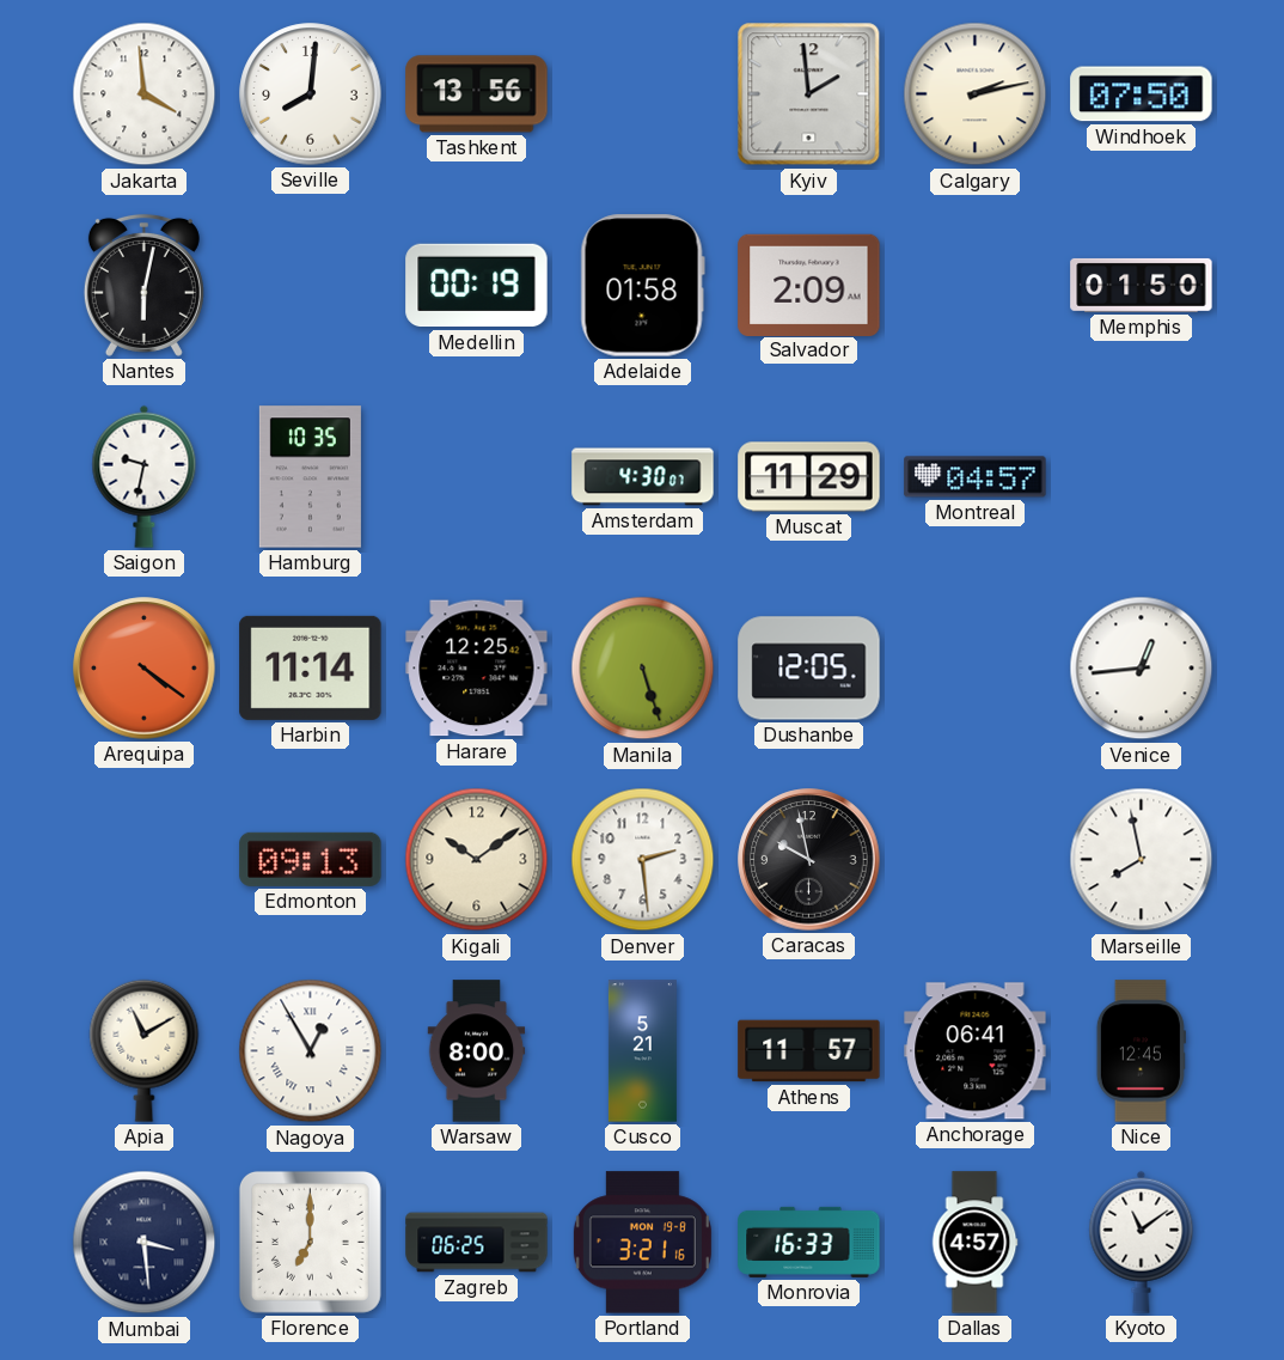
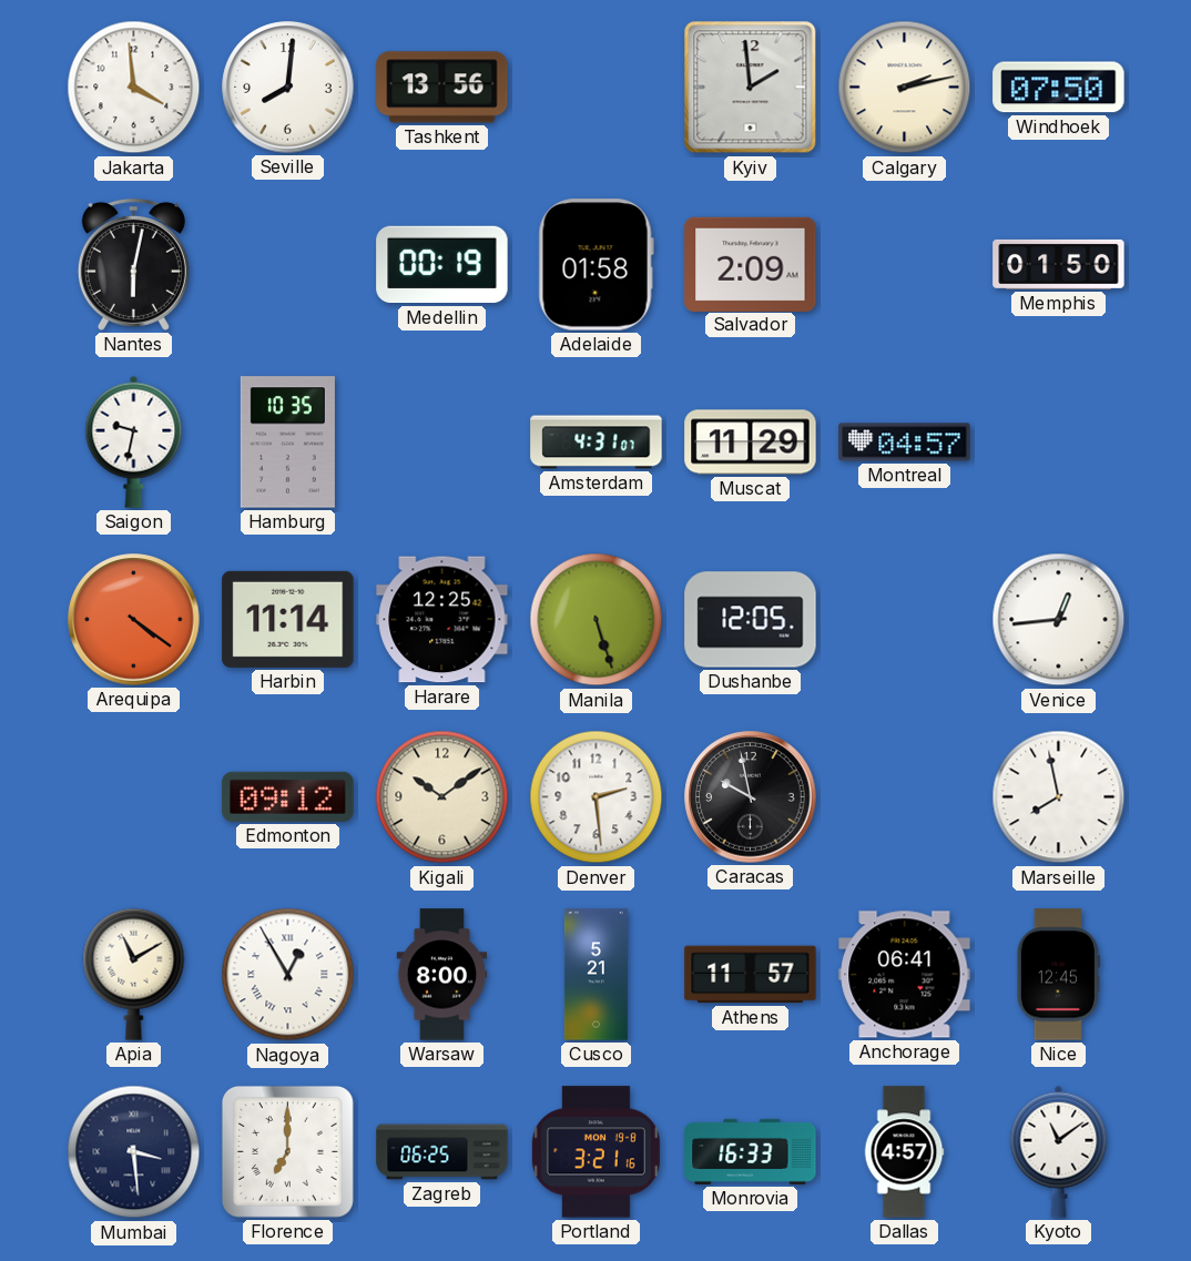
Amsterdam: 4:30 -> 4:31 (597, 443)
Edmonton: 09:13 -> 09:12 (288, 796)
